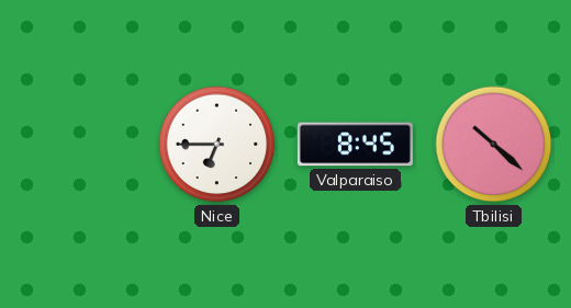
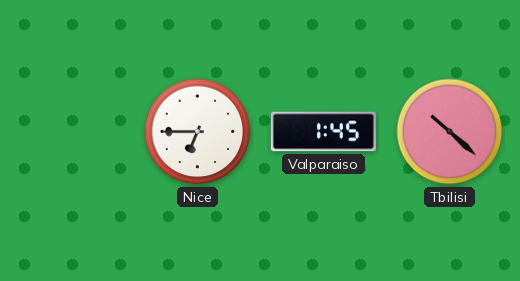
Valparaiso: 8:45 -> 1:45 (323, 132)
